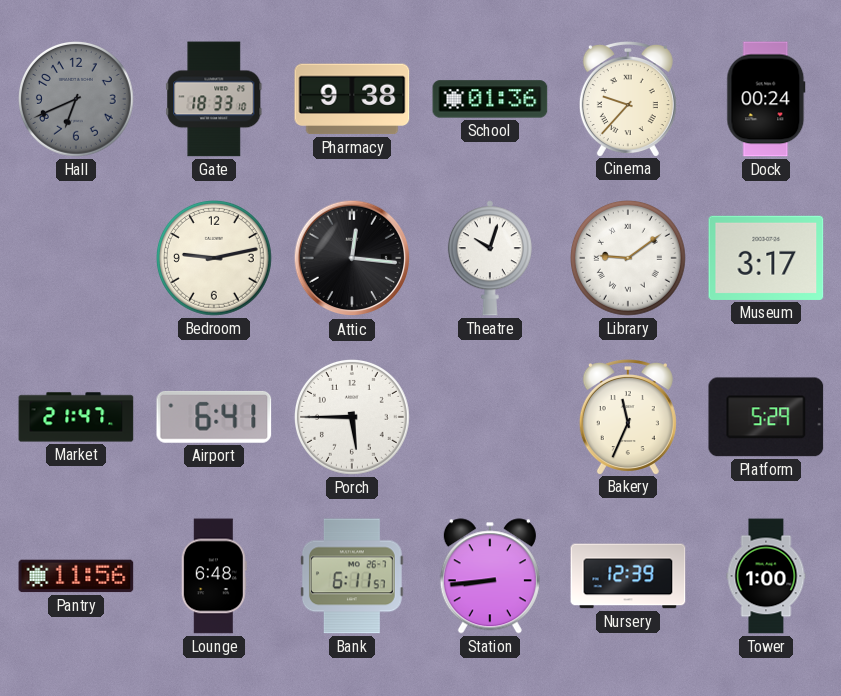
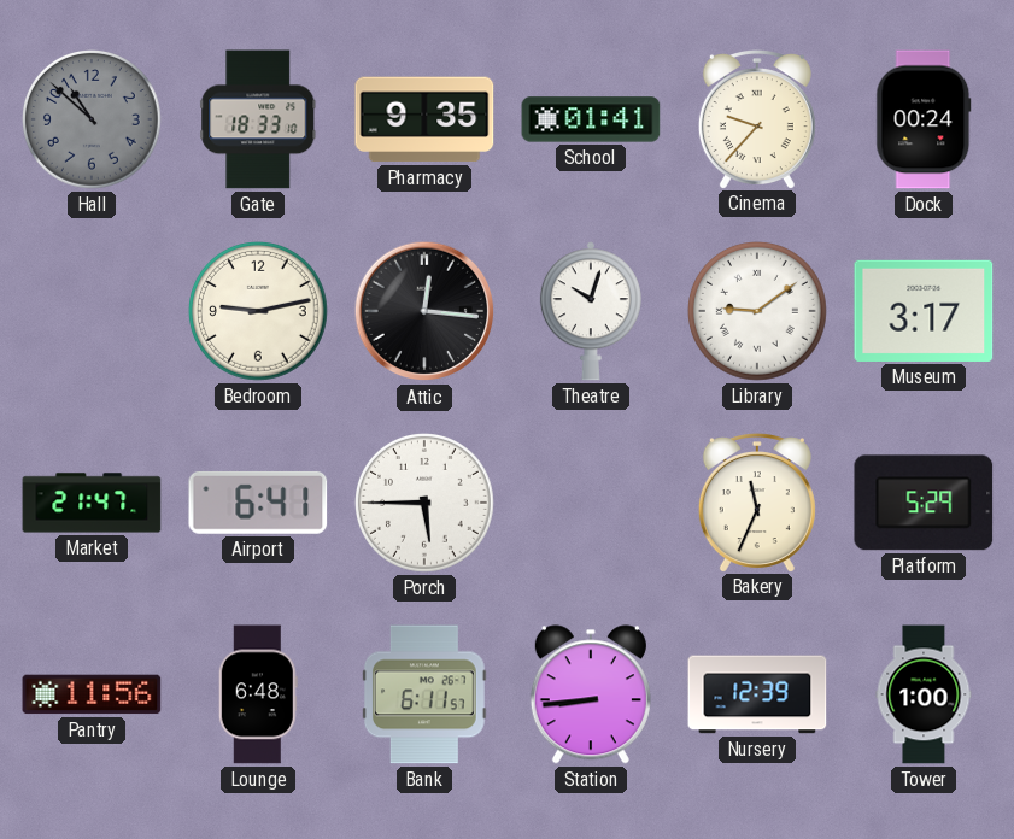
Hall: 6:41 -> 10:52 (93, 121)
Pharmacy: 9:38 -> 9:35 (424, 119)
School: 01:36 -> 01:41 (591, 119)
